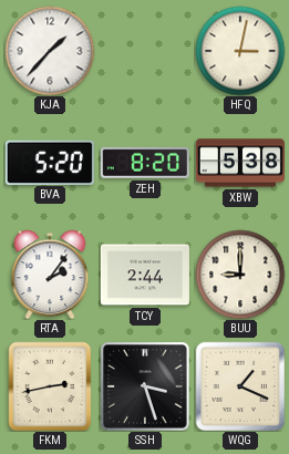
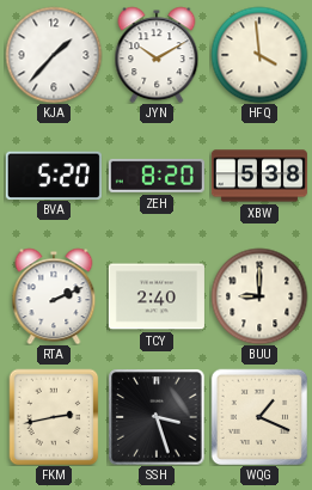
JYN: none -> 10:10 (157, 55)
HFQ: 3:02 -> 3:59 (259, 55)
RTA: 2:06 -> 2:11 (54, 296)
TCY: 2:44 -> 2:40 (157, 296)
